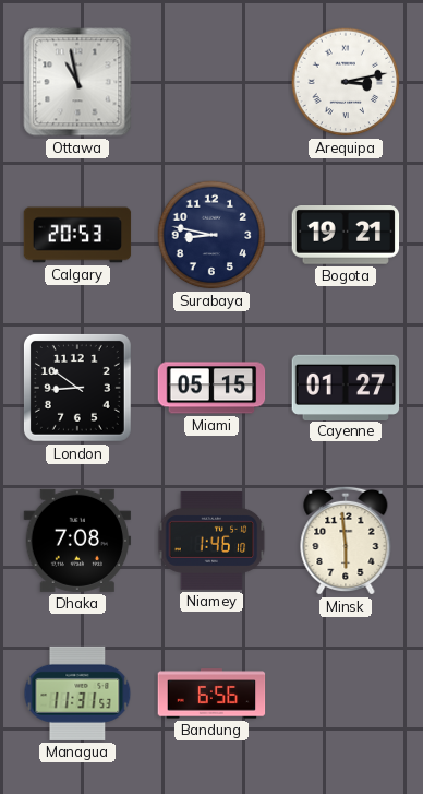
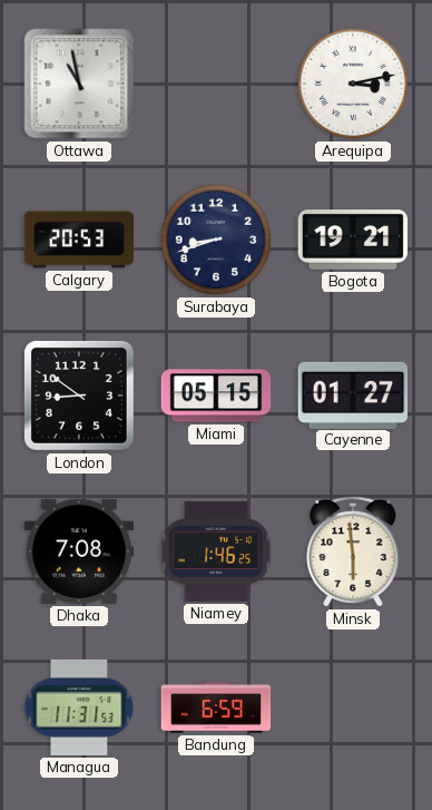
Surabaya: 8:47 -> 8:42 (216, 240)
Niamey: 1:46:10 -> 1:46:25 (216, 552)
Bandung: 6:56 -> 6:59 (216, 707)
